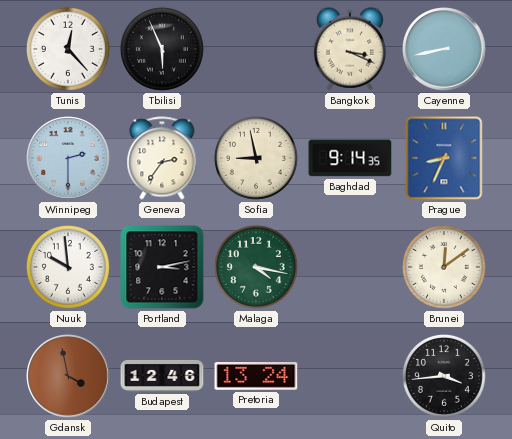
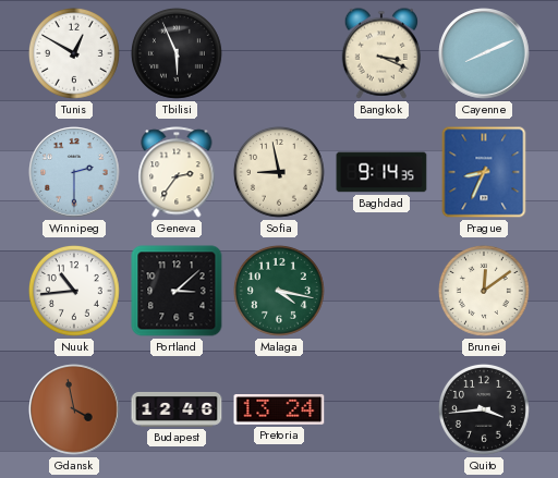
Tunis: 12:23 -> 12:50 (74, 53)
Cayenne: 8:43 -> 8:11 (484, 53)
Nuuk: 9:59 -> 10:44 (74, 291)
Portland: 3:13 -> 3:08 (177, 291)
